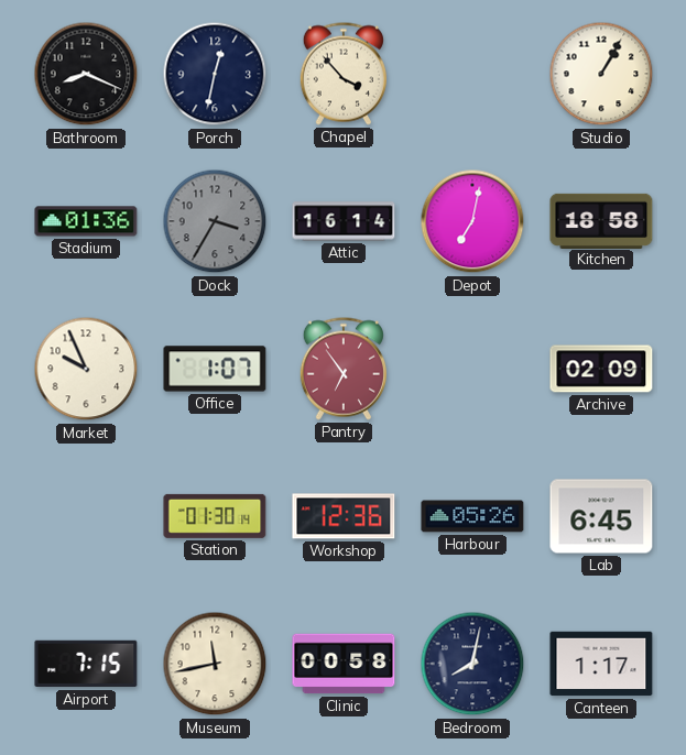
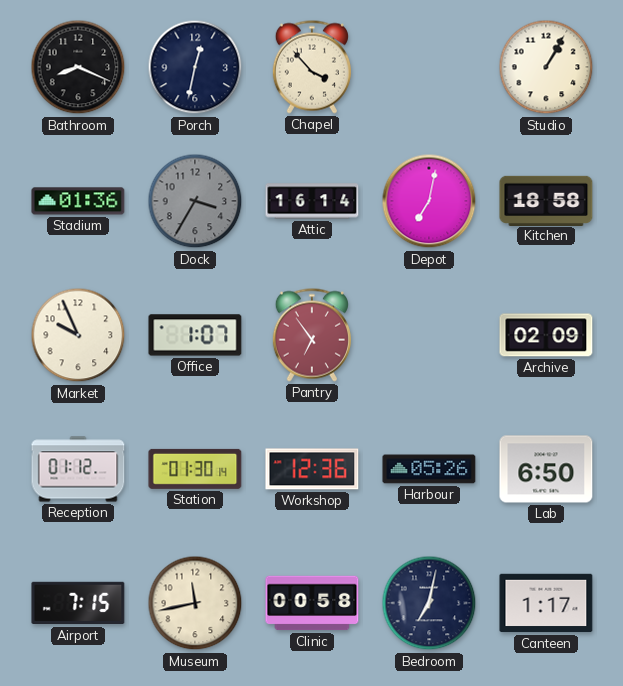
Reception: none -> 01:12 (78, 469)
Lab: 6:45 -> 6:50 (546, 469)
Bedroom: 8:02 -> 7:02 (429, 603)
